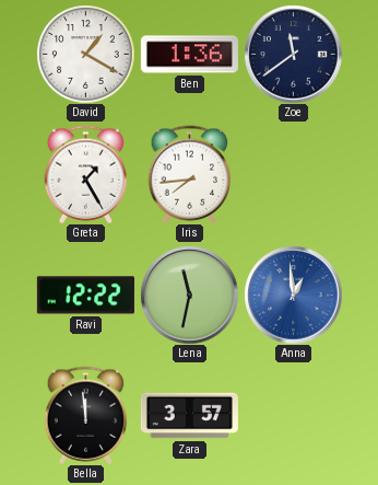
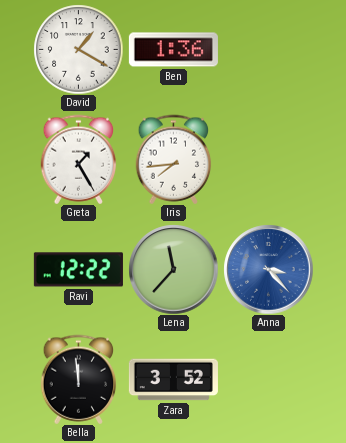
Zoe: 11:39 -> none (293, 54)
Lena: 11:32 -> 11:37 (173, 269)
Anna: 12:59 -> 3:23 (268, 269)
Zara: 3:57 -> 3:52 (173, 380)
